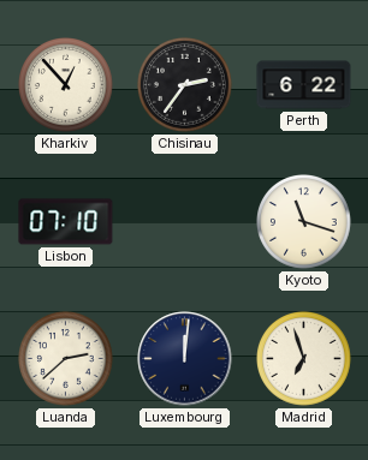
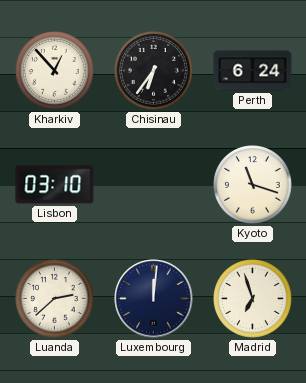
Chisinau: 2:36 -> 6:36 (154, 71)
Perth: 6:22 -> 6:24 (253, 71)
Lisbon: 07:10 -> 03:10 (55, 185)
